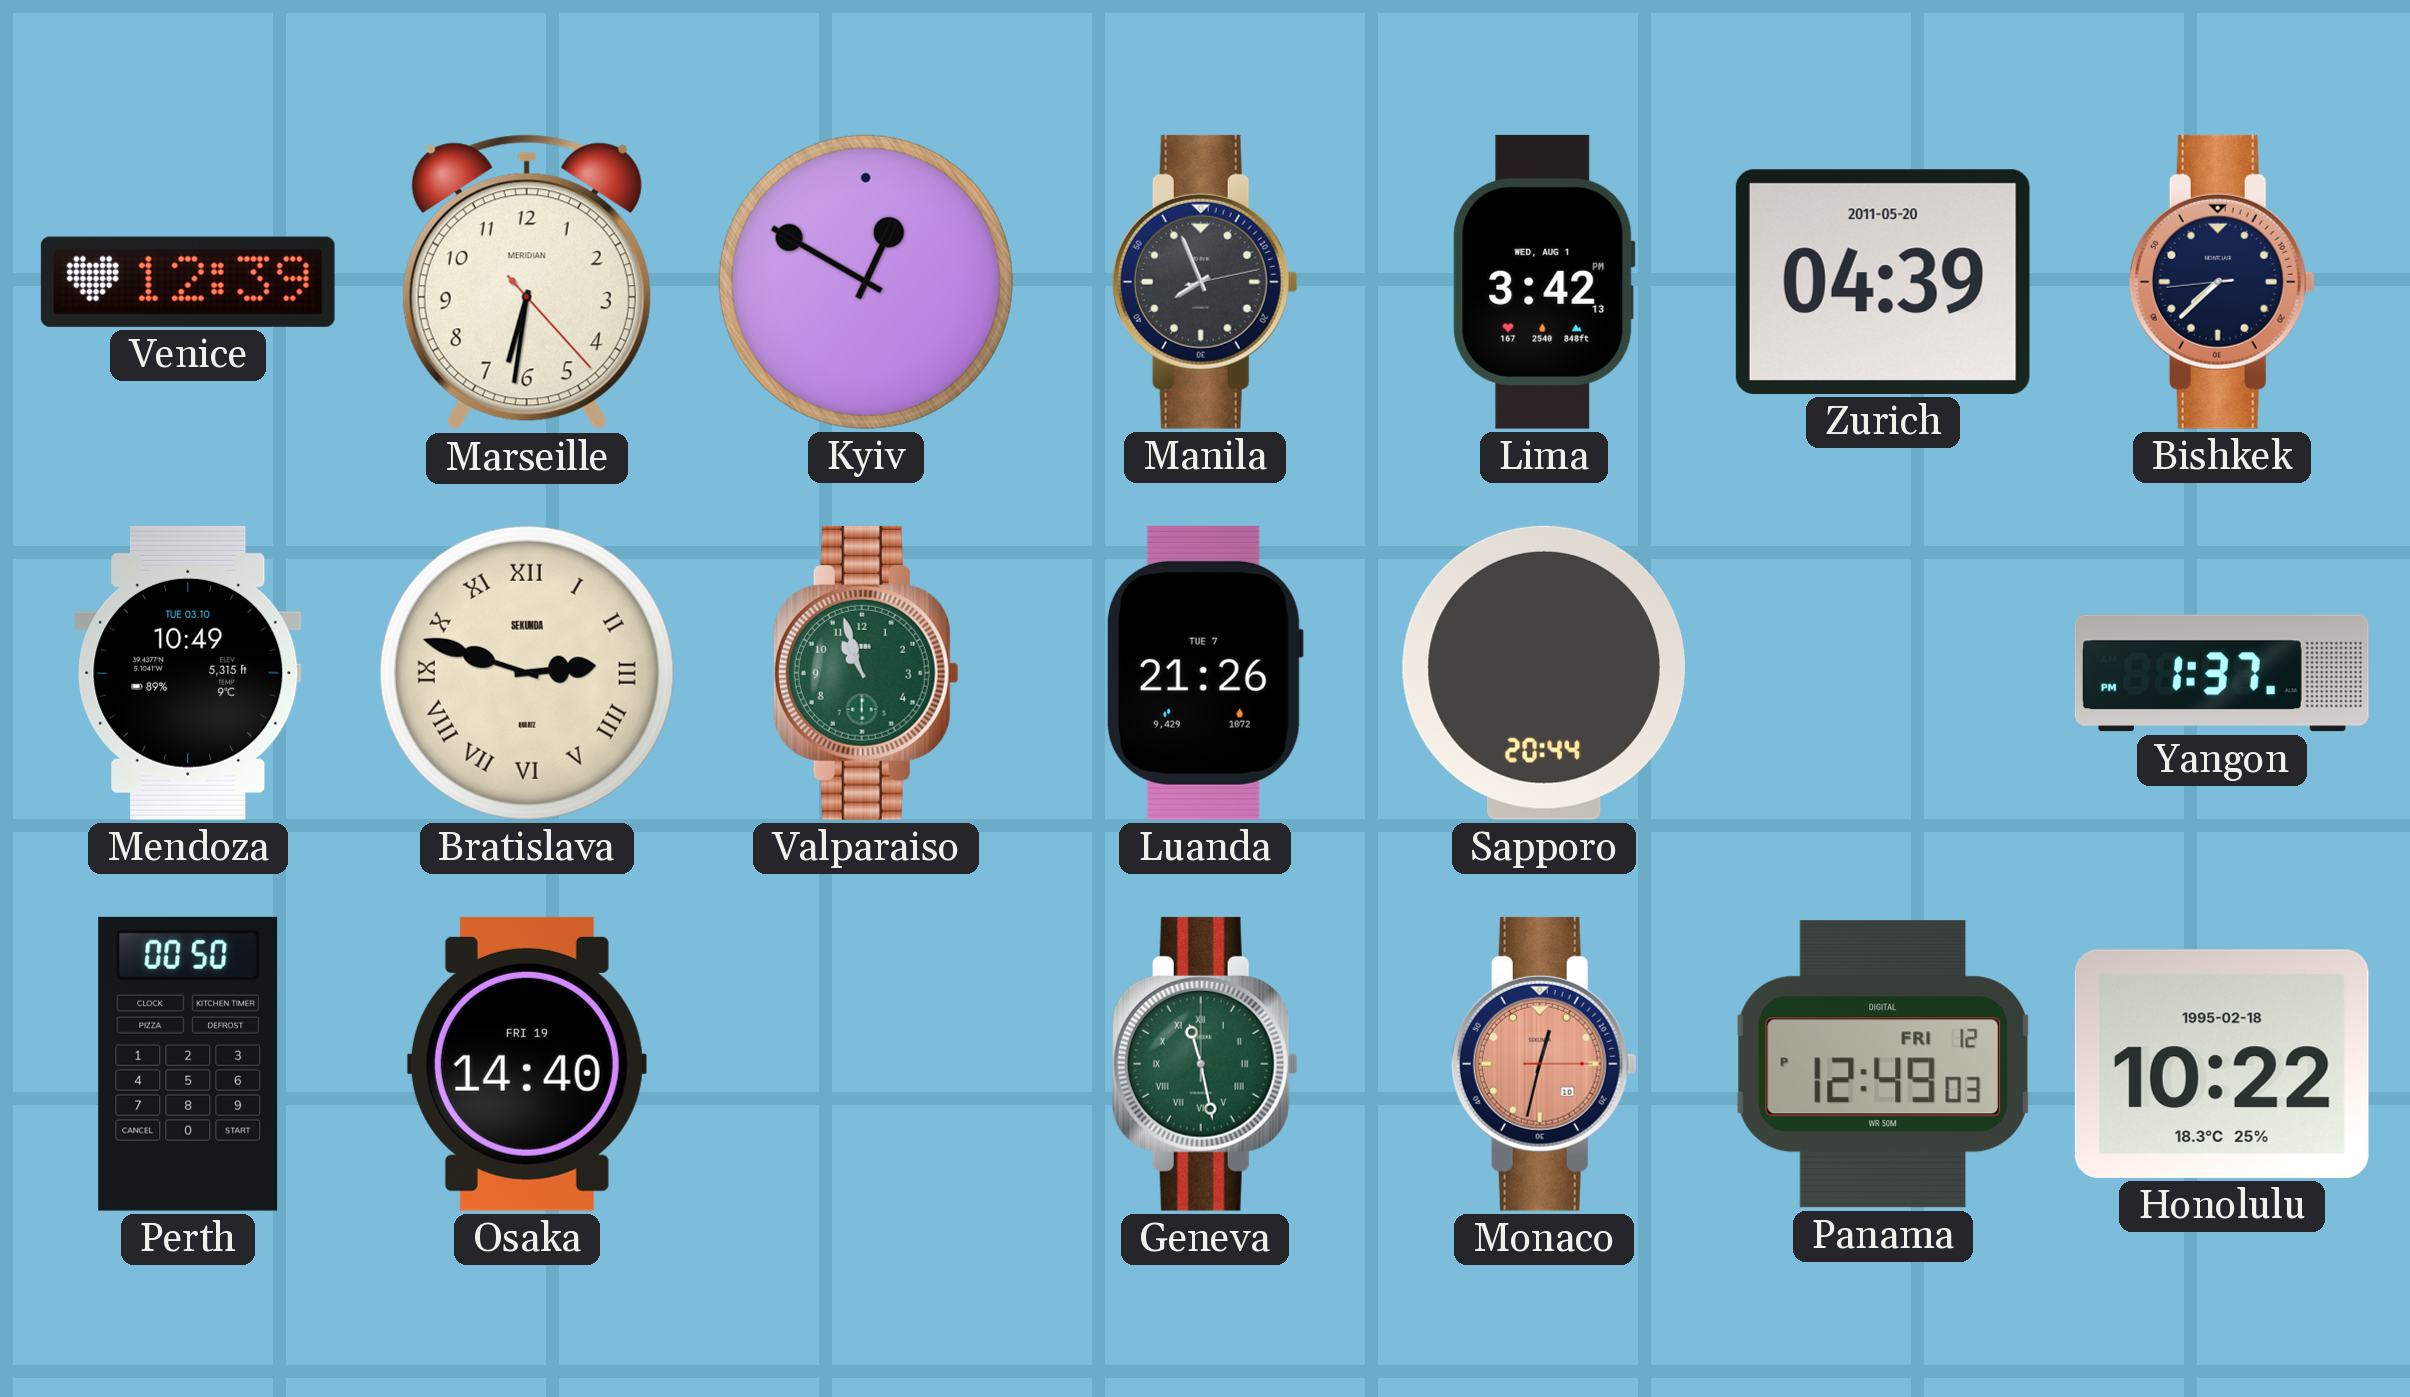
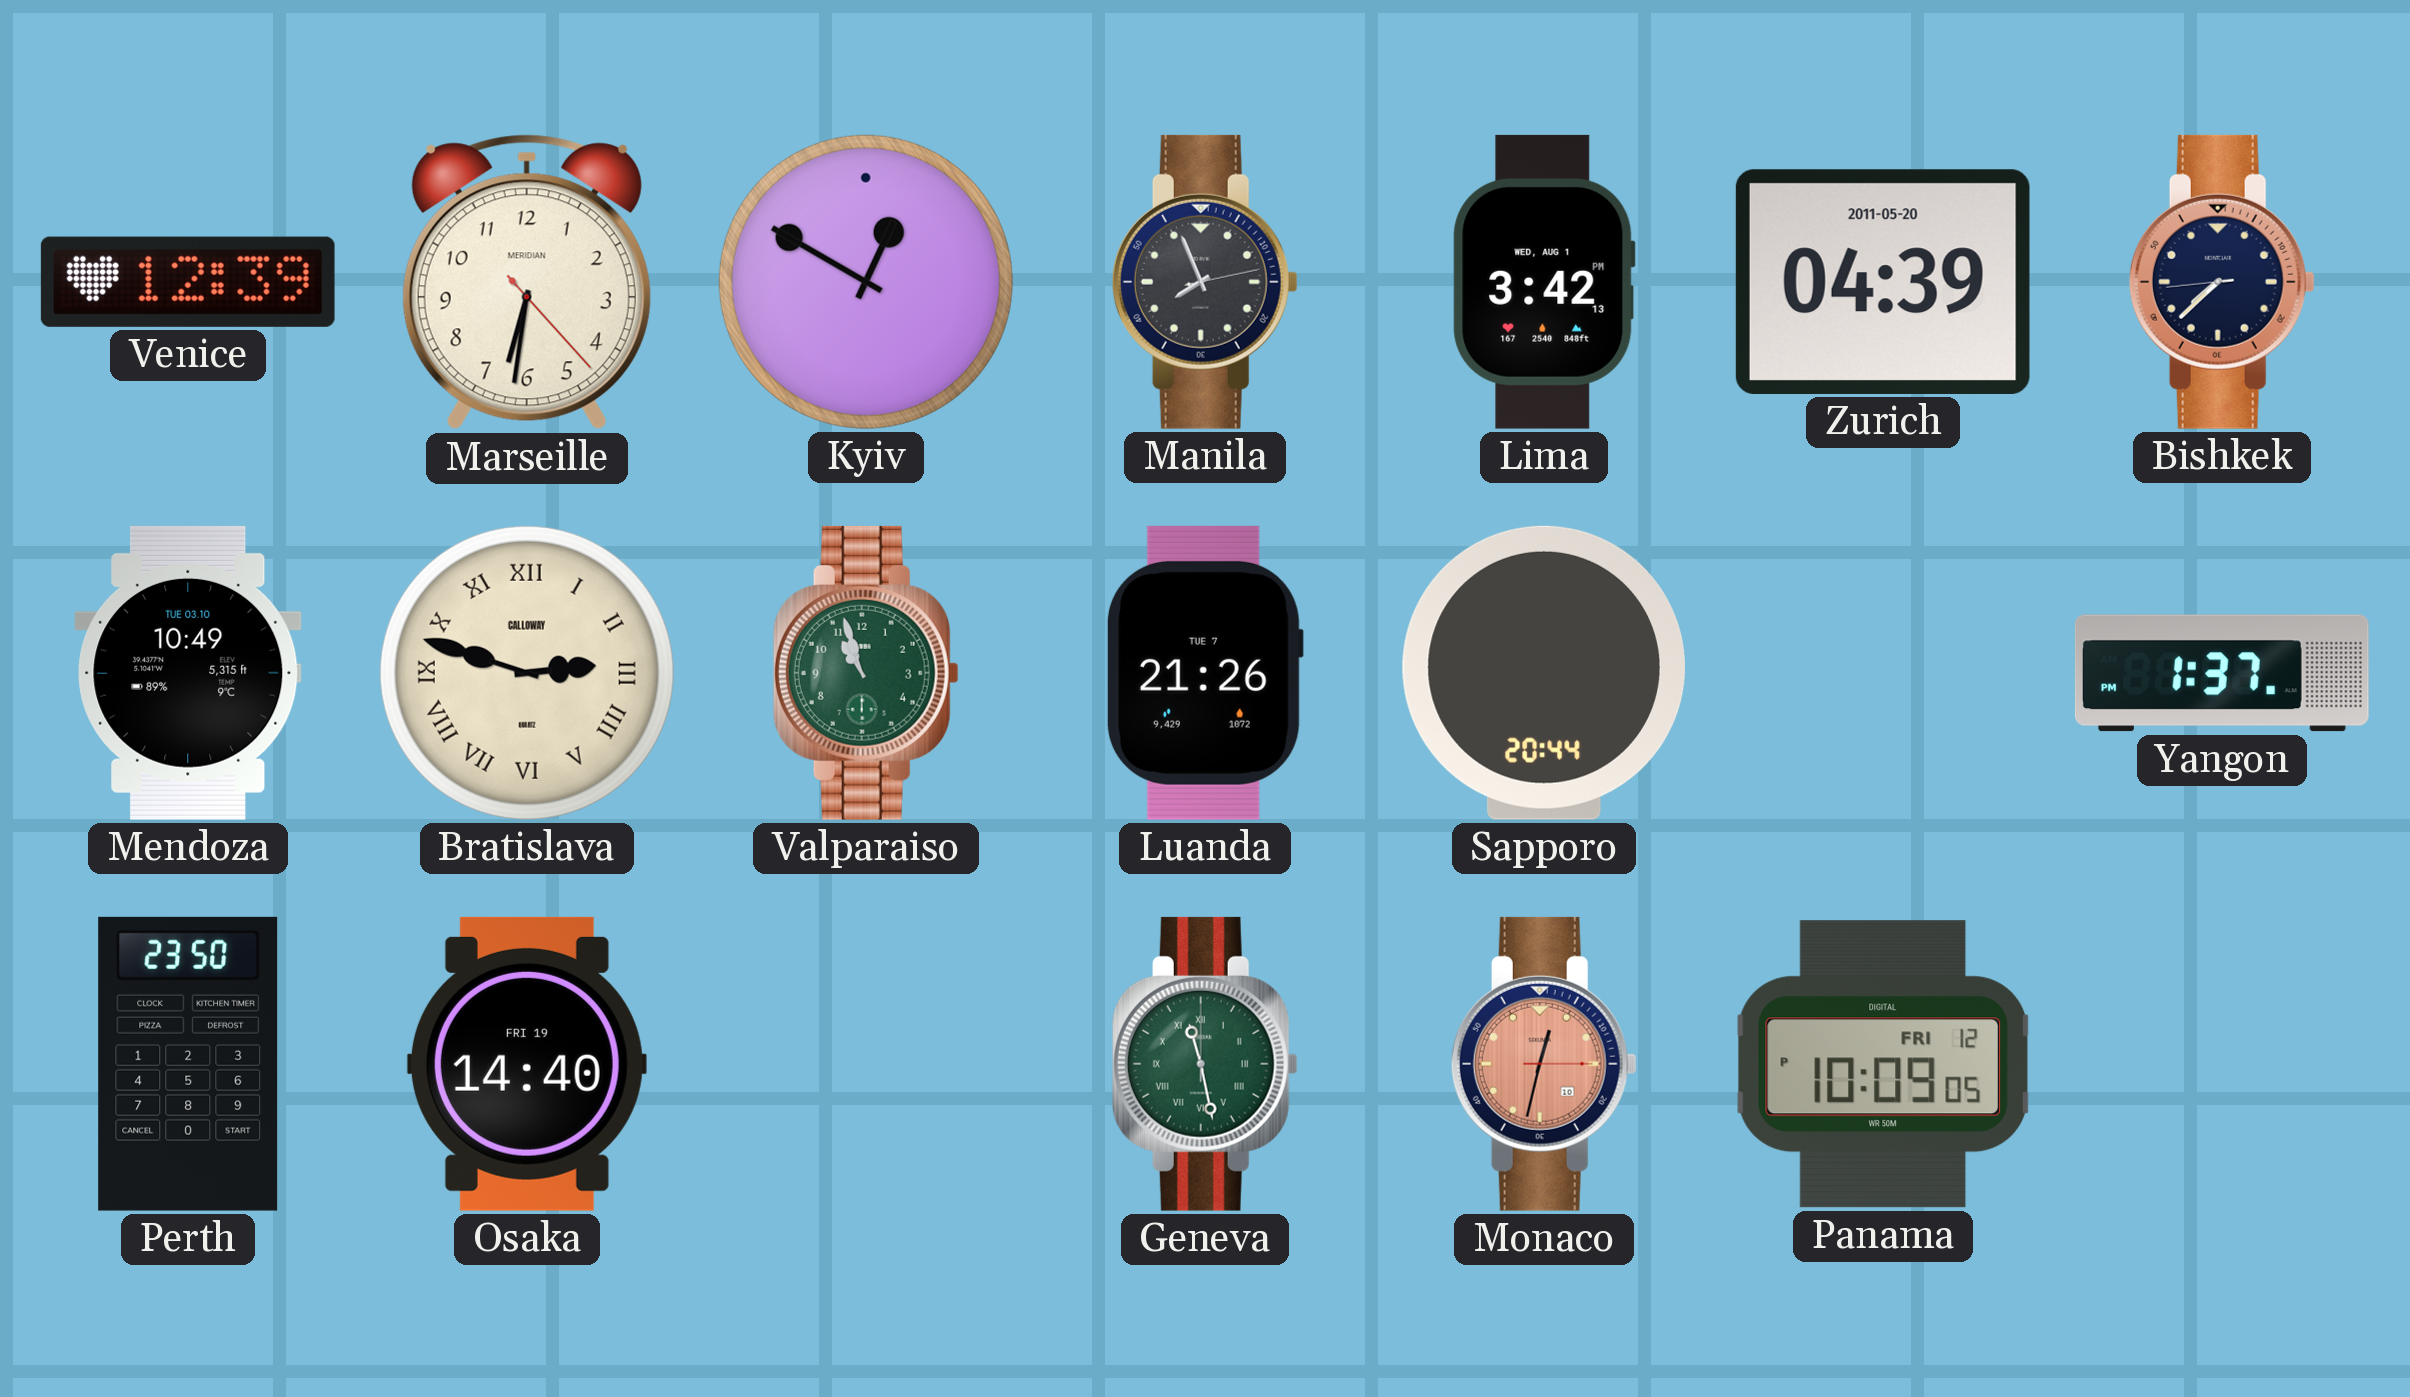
Bratislava brand: SEKUNDA -> CALLOWAY (527, 673)
Perth: 00:50 -> 23:50 (188, 1064)
Panama: 12:49 -> 10:09 (1882, 1064)
Honolulu: 10:22 -> none (2222, 1064)
